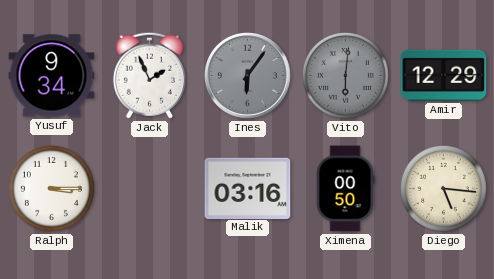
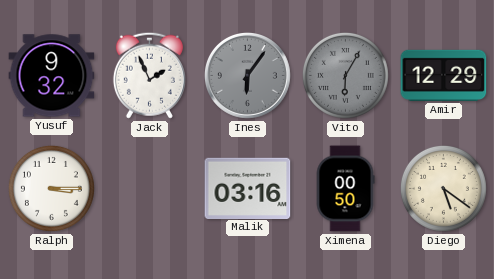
Yusuf: 9:34 -> 9:32 (52, 76)
Vito: 6:01 -> 6:05 (345, 75)
Diego: 5:16 -> 5:21 (443, 188)
